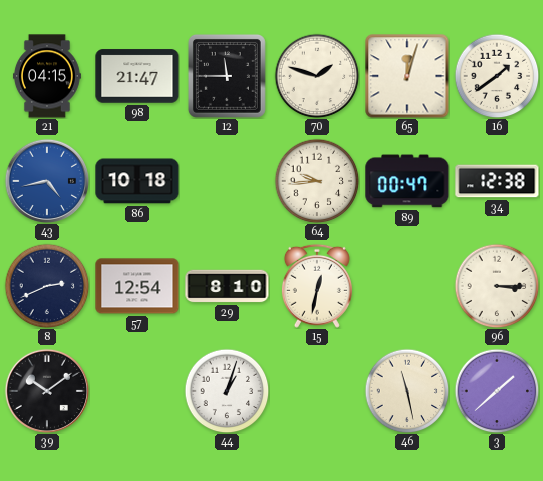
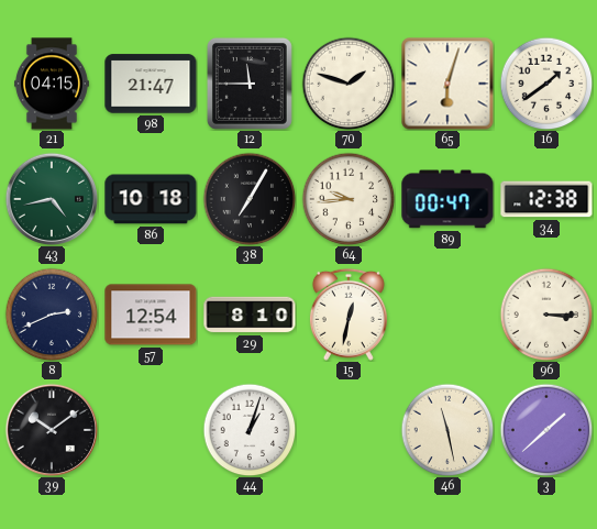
65: 12:03 -> 6:03 (447, 84)
43 dial: blue -> green (51, 198)
38: none -> 7:05 (250, 199)
